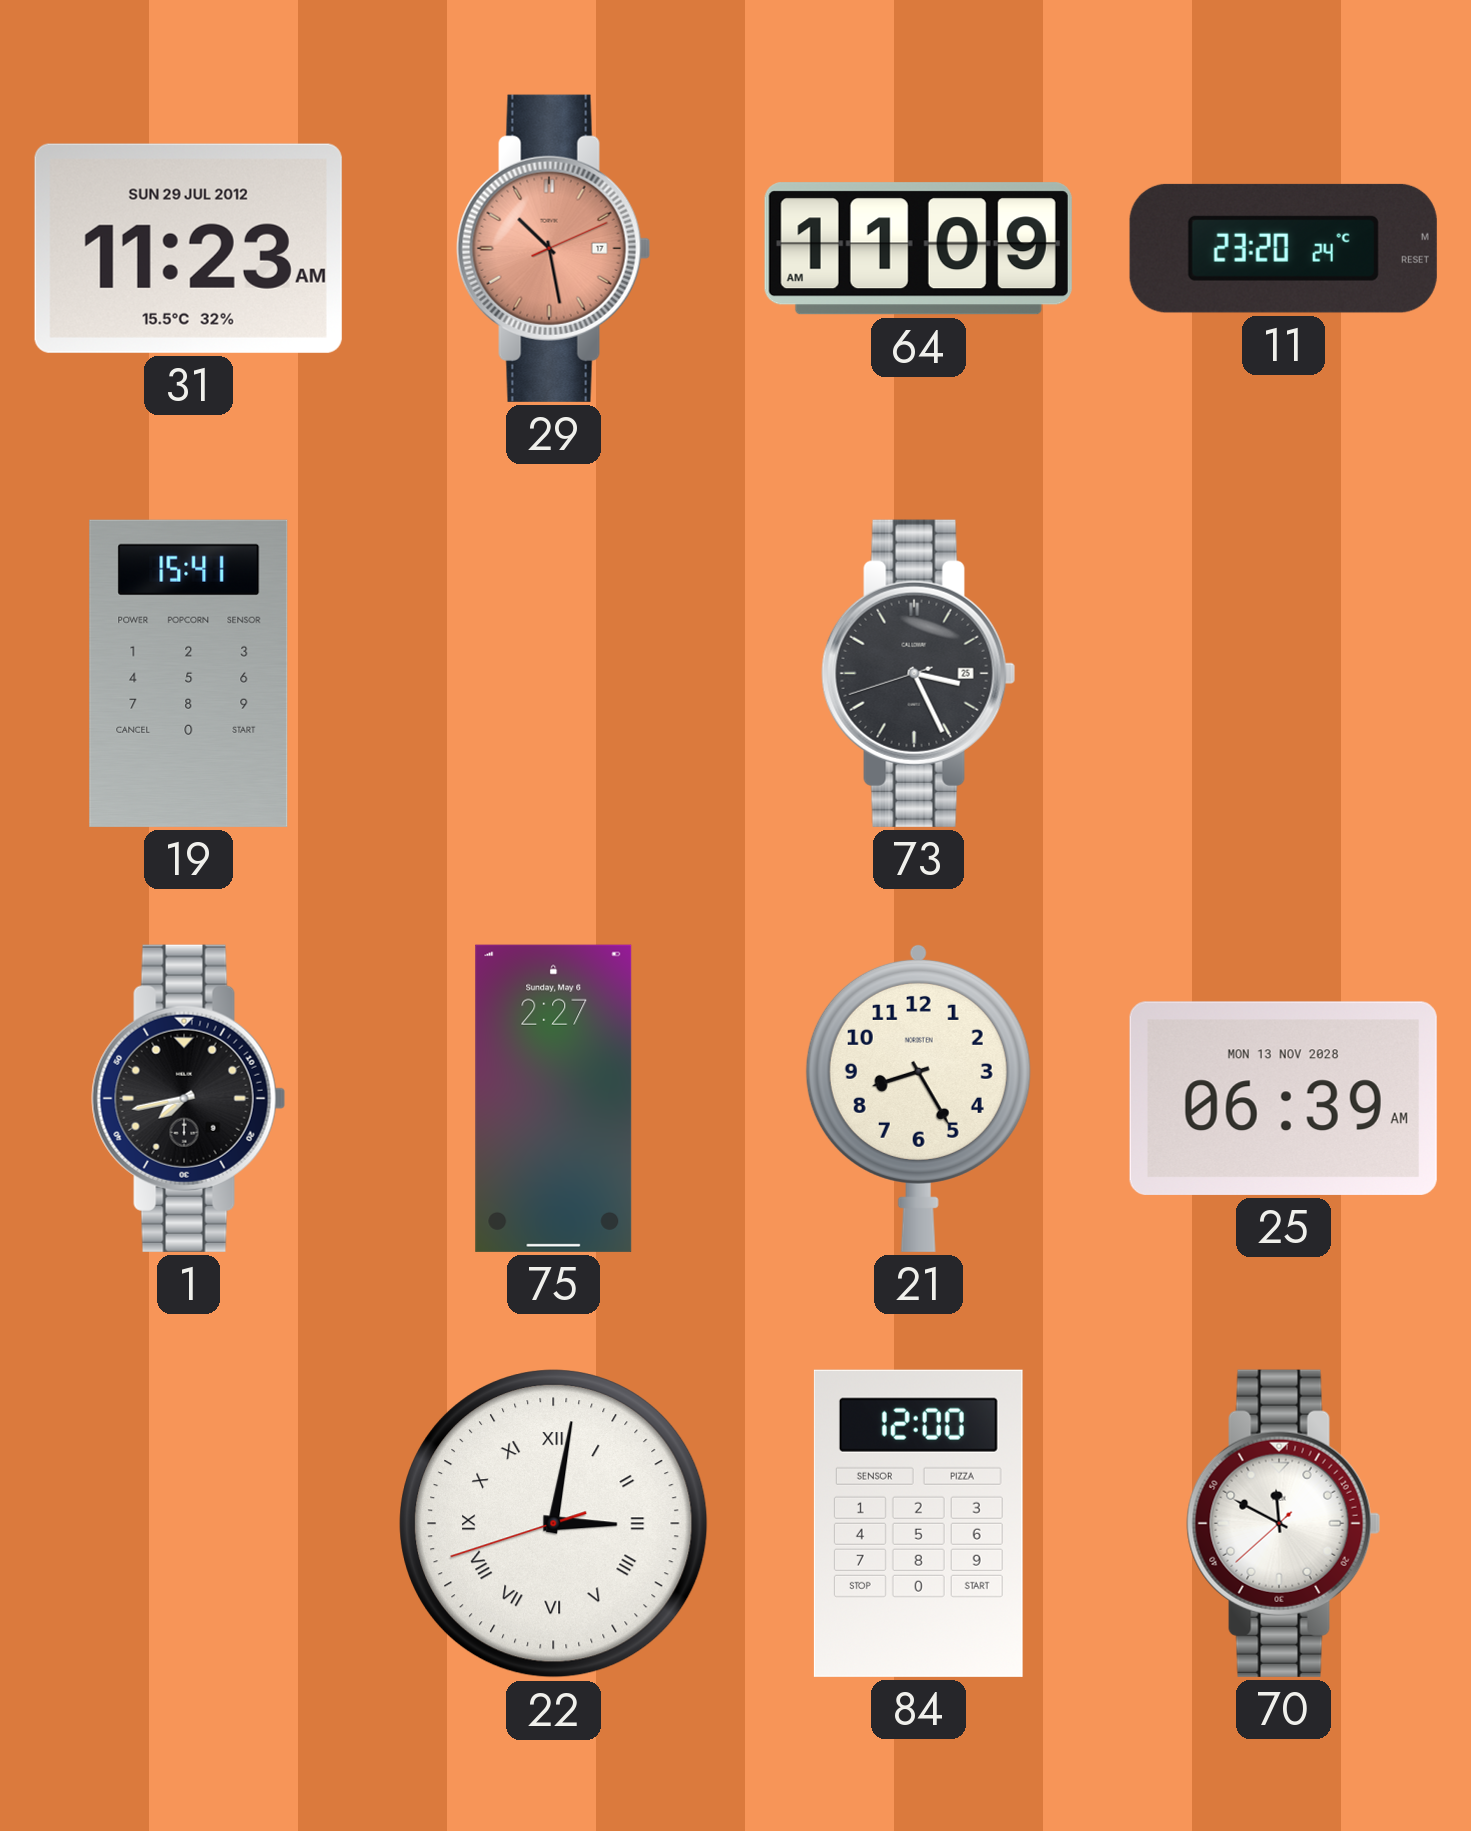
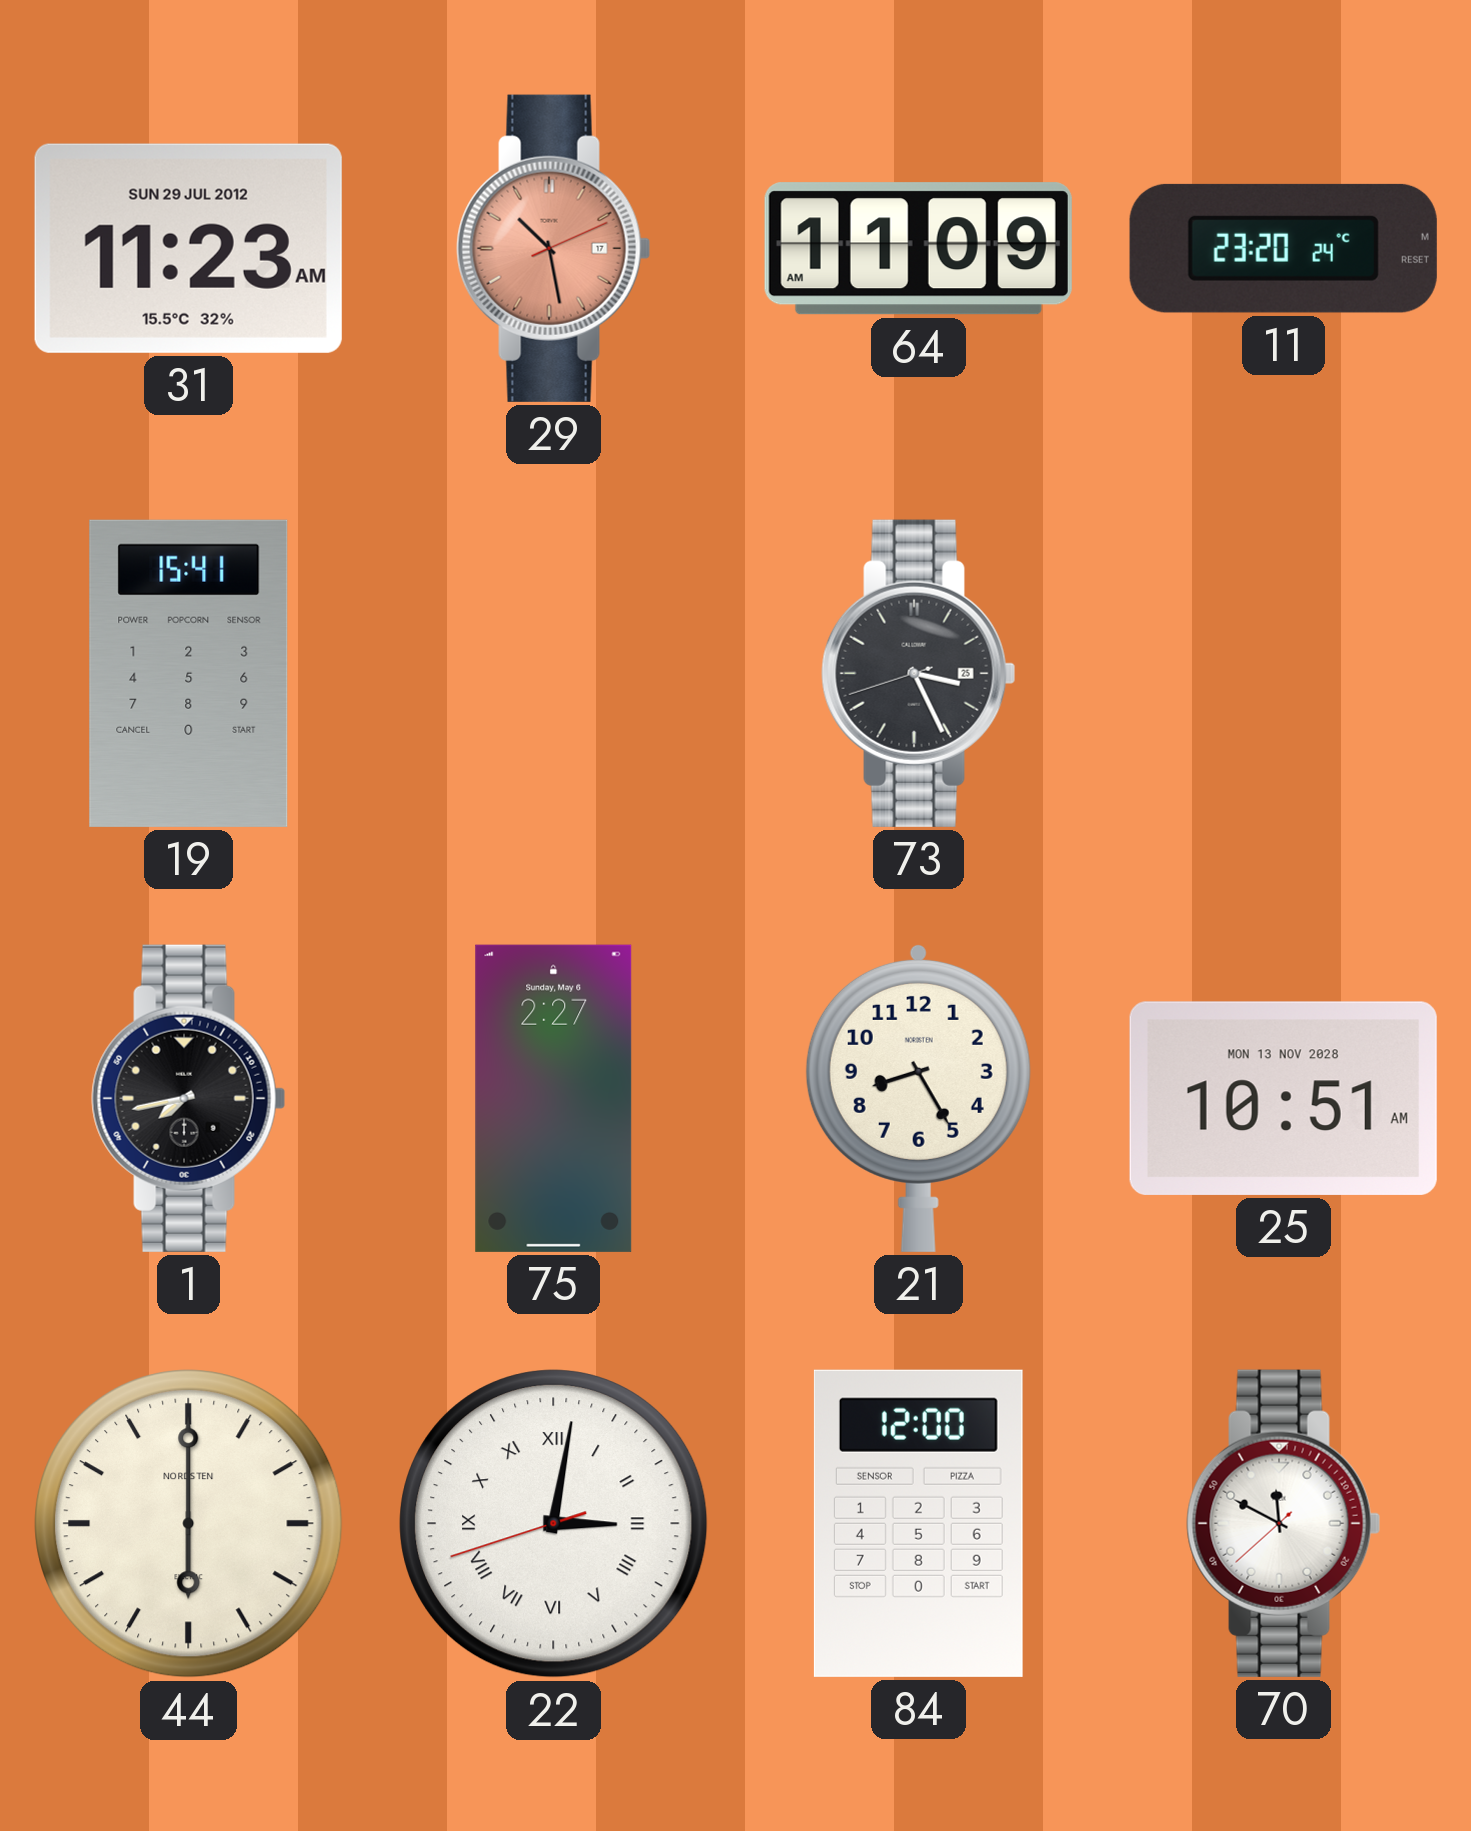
25: 06:39 -> 10:51 (1283, 1098)
44: none -> 6:00 (189, 1524)
